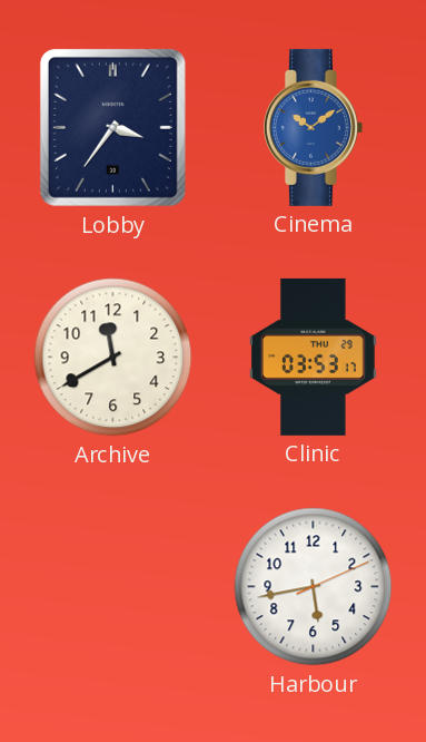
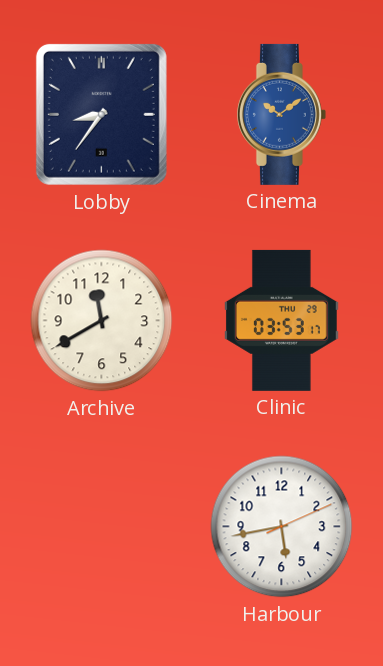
Lobby: 3:36 -> 8:36 (101, 114)
